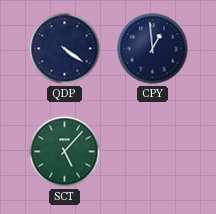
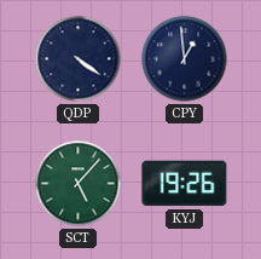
KYJ: none -> 19:26 (185, 184)
